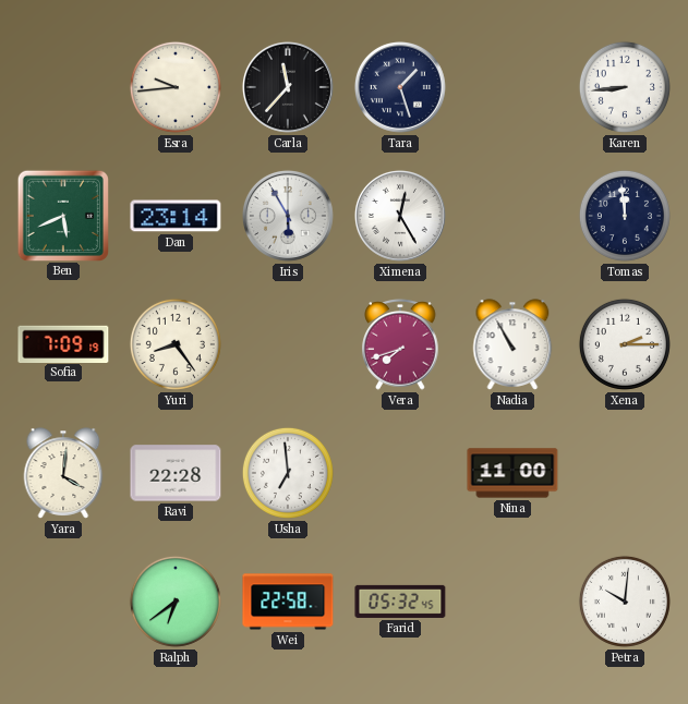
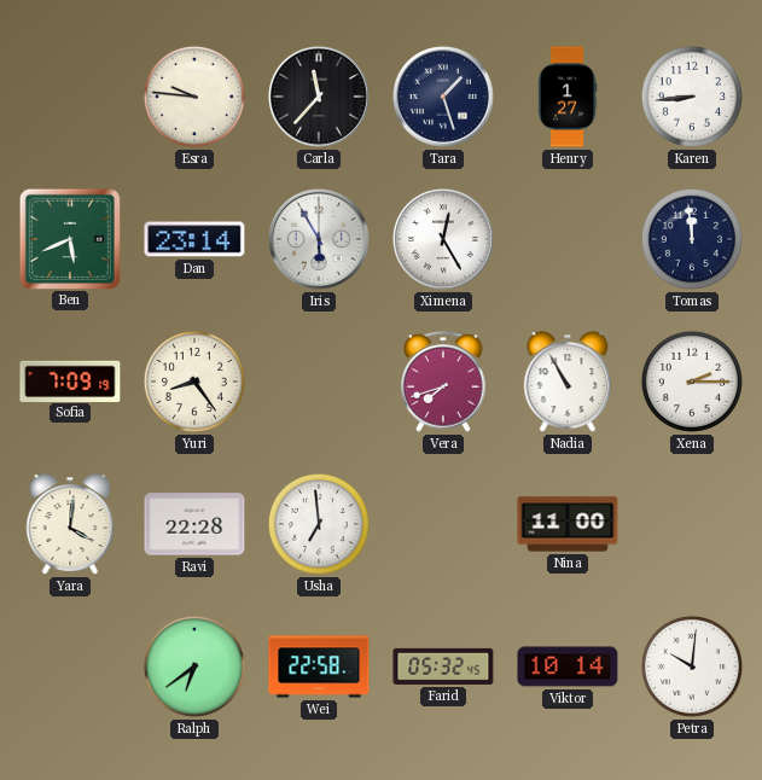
Esra: 9:44 -> 9:46 (194, 97)
Henry: none -> 1:27 (568, 97)
Viktor: none -> 10:14 (568, 667)
